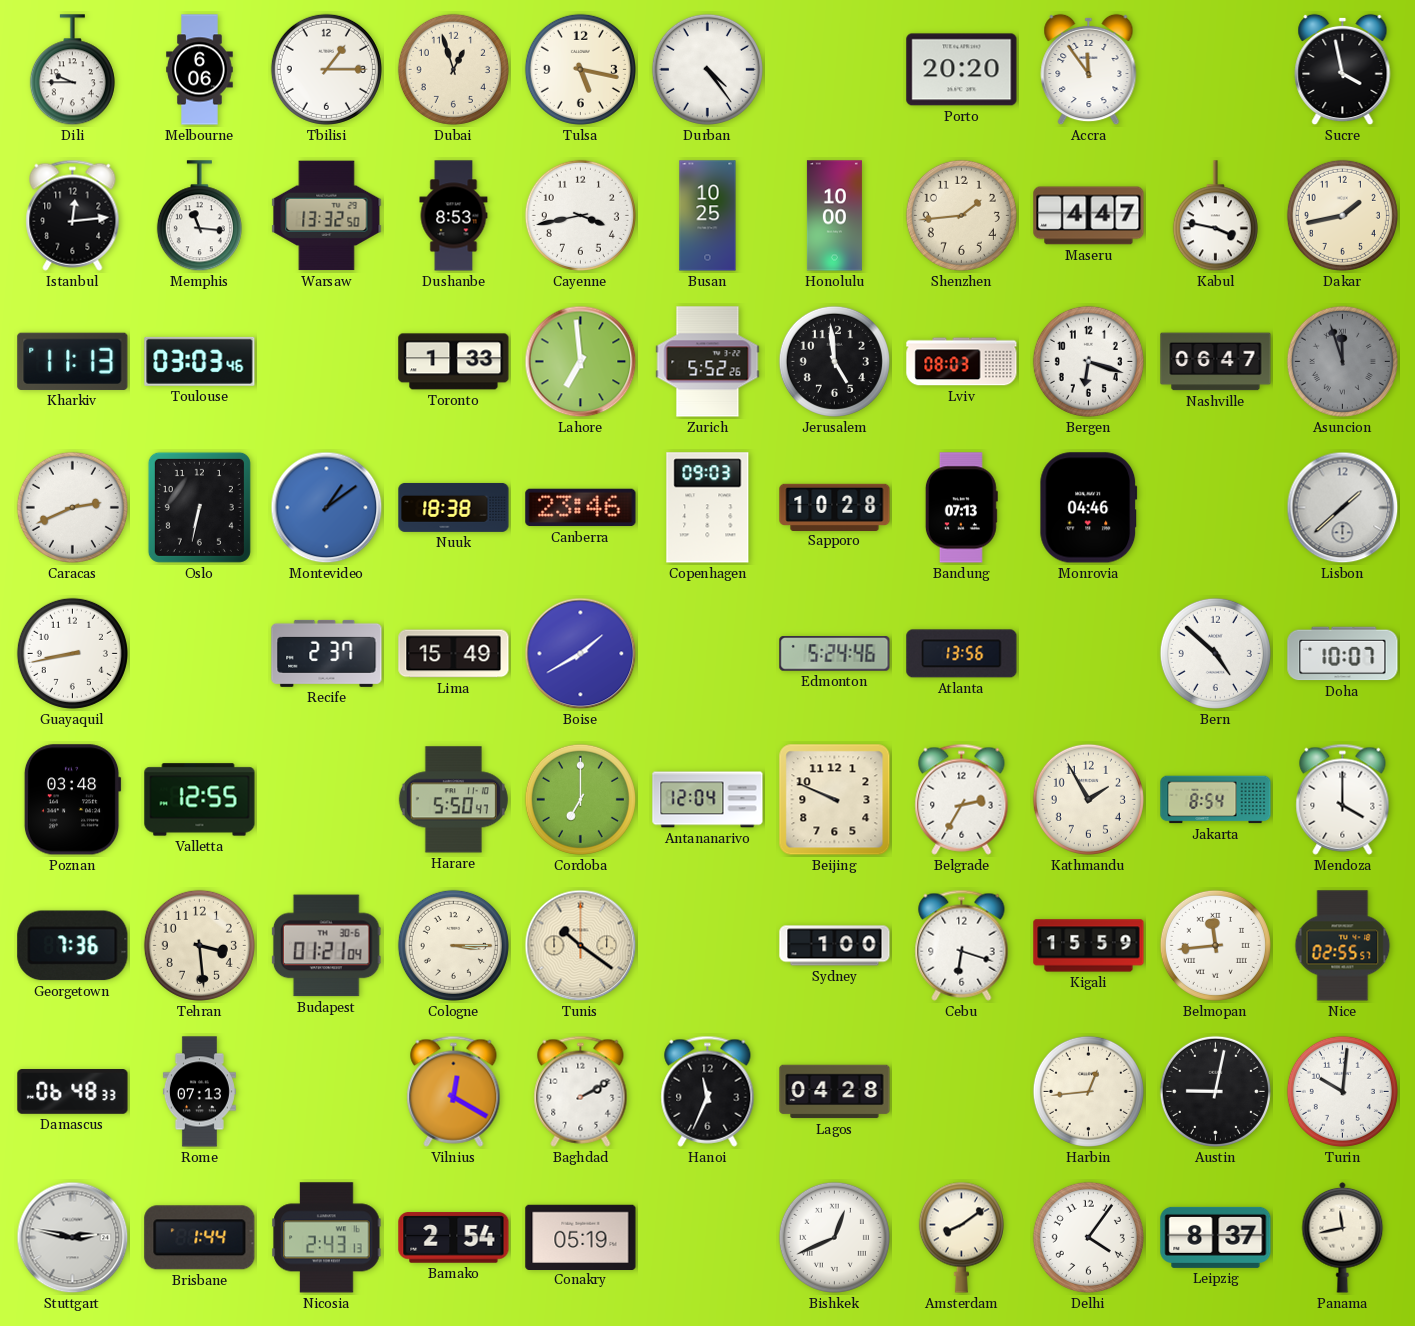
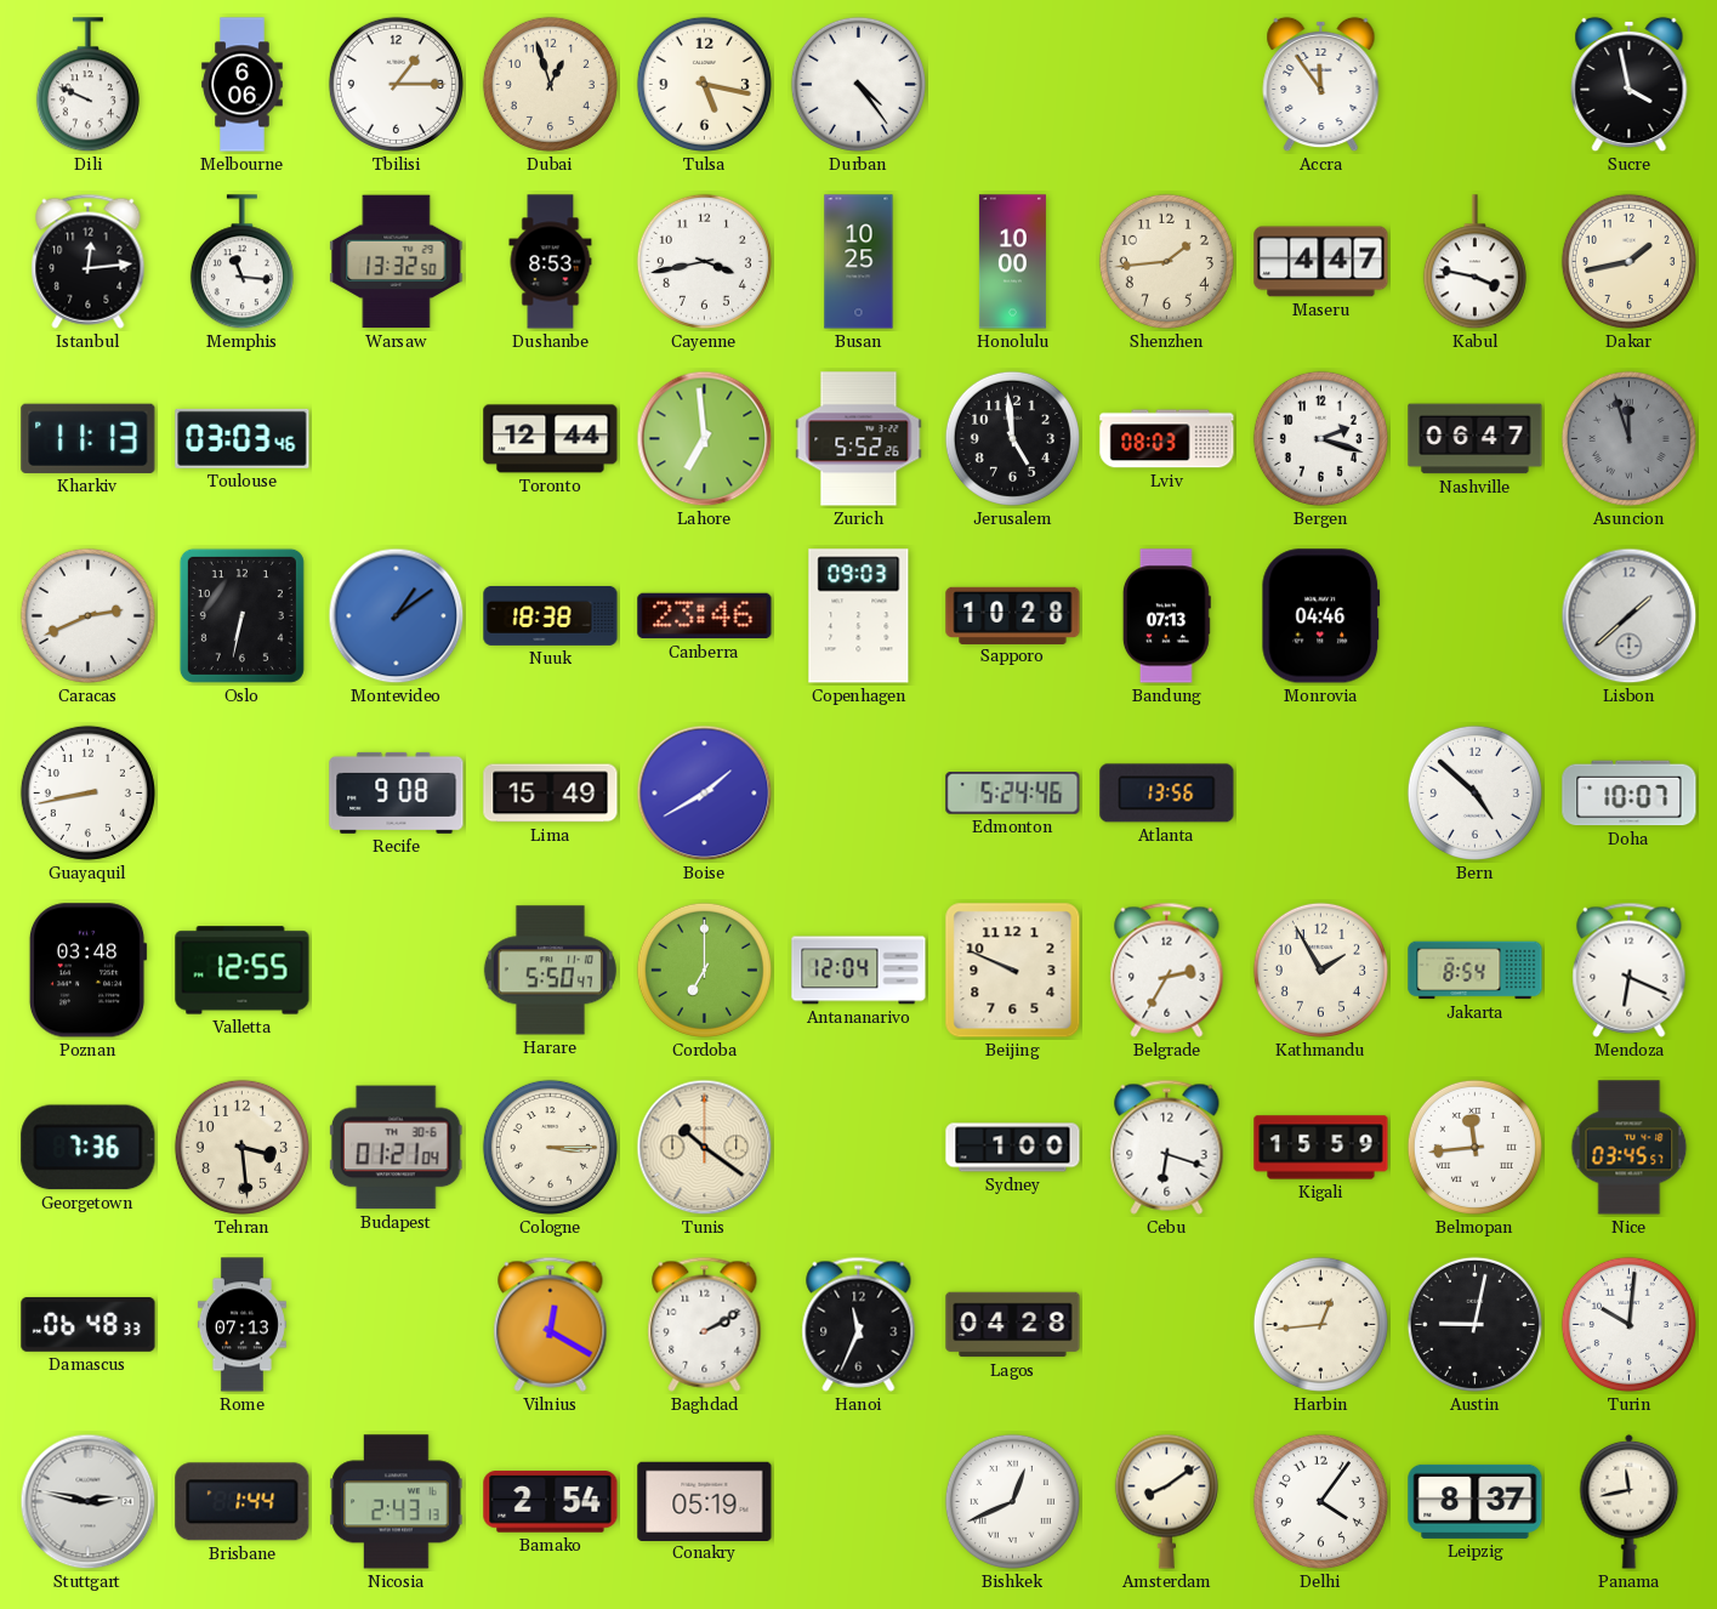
Dili: 9:45 -> 9:49 (87, 85)
Porto: 20:20 -> none (962, 70)
Toronto: 1:33 -> 12:44 (551, 439)
Bergen: 6:18 -> 2:18 (1320, 438)
Recife: 2:37 -> 9:08 (397, 792)
Mendoza: 4:00 -> 6:19 (1630, 970)
Nice: 02:55 -> 03:45 (1630, 1148)
